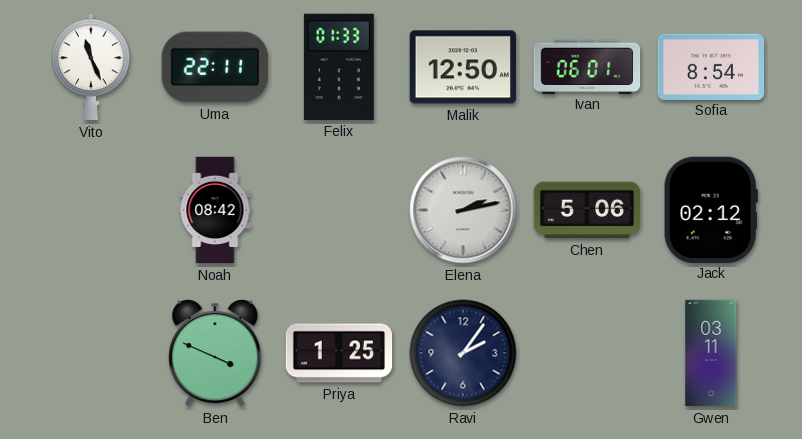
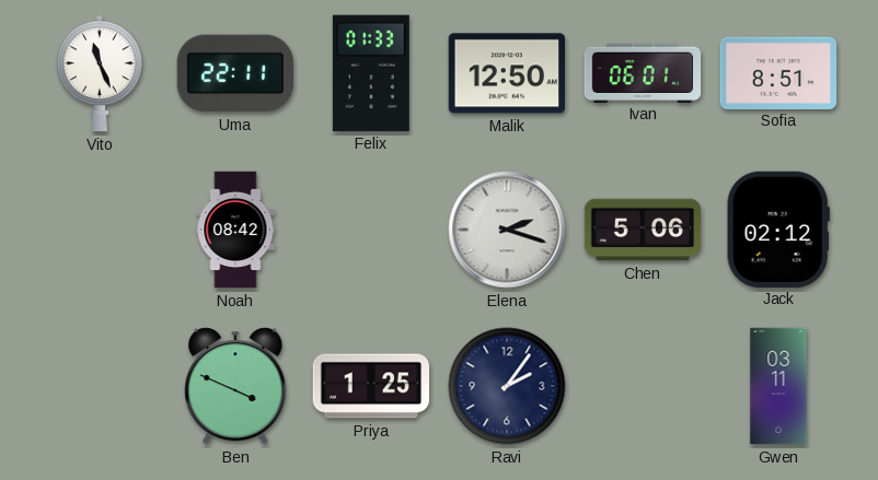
Sofia: 8:54 -> 8:51 (778, 72)
Elena: 2:13 -> 2:18 (507, 230)
